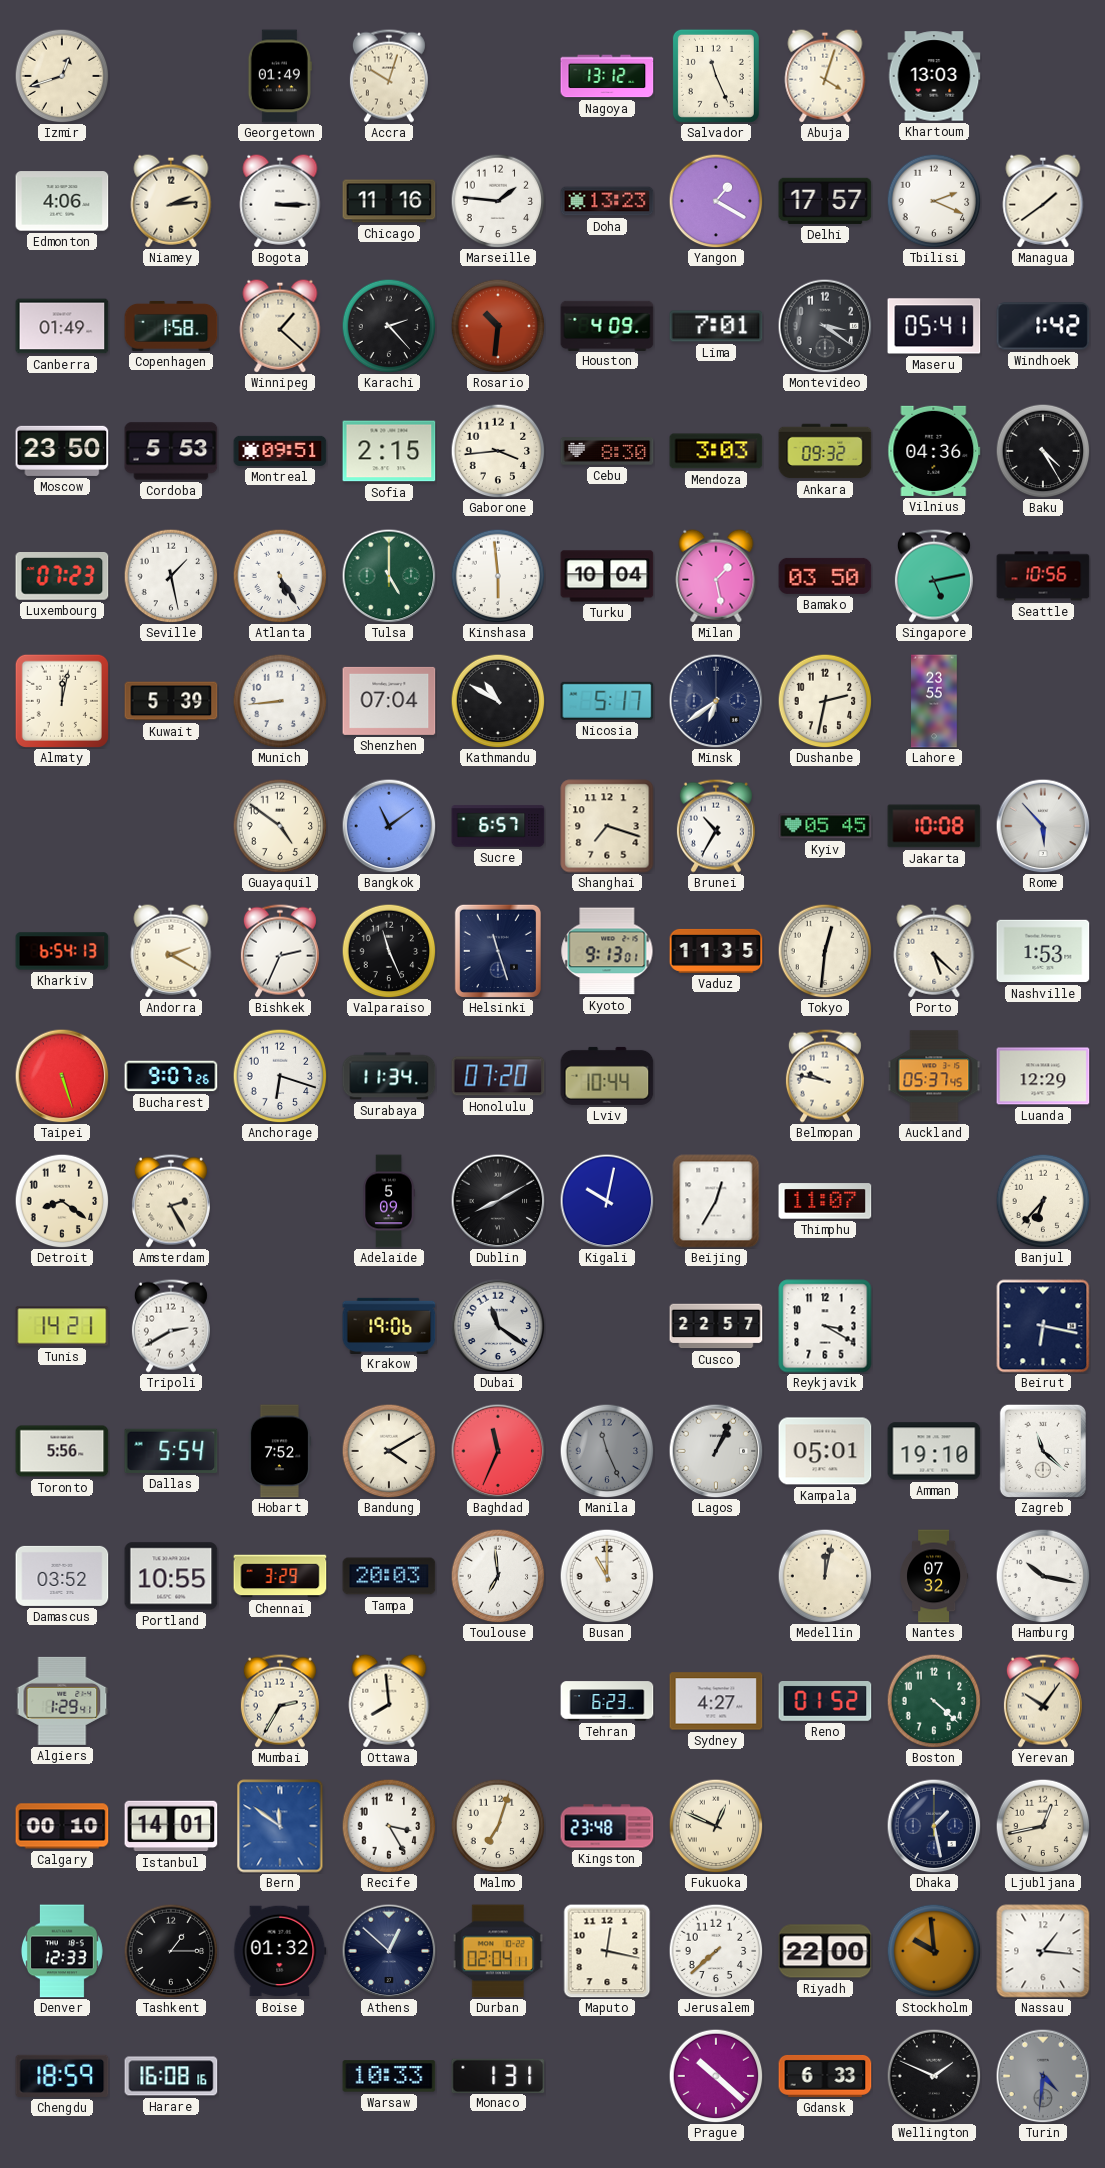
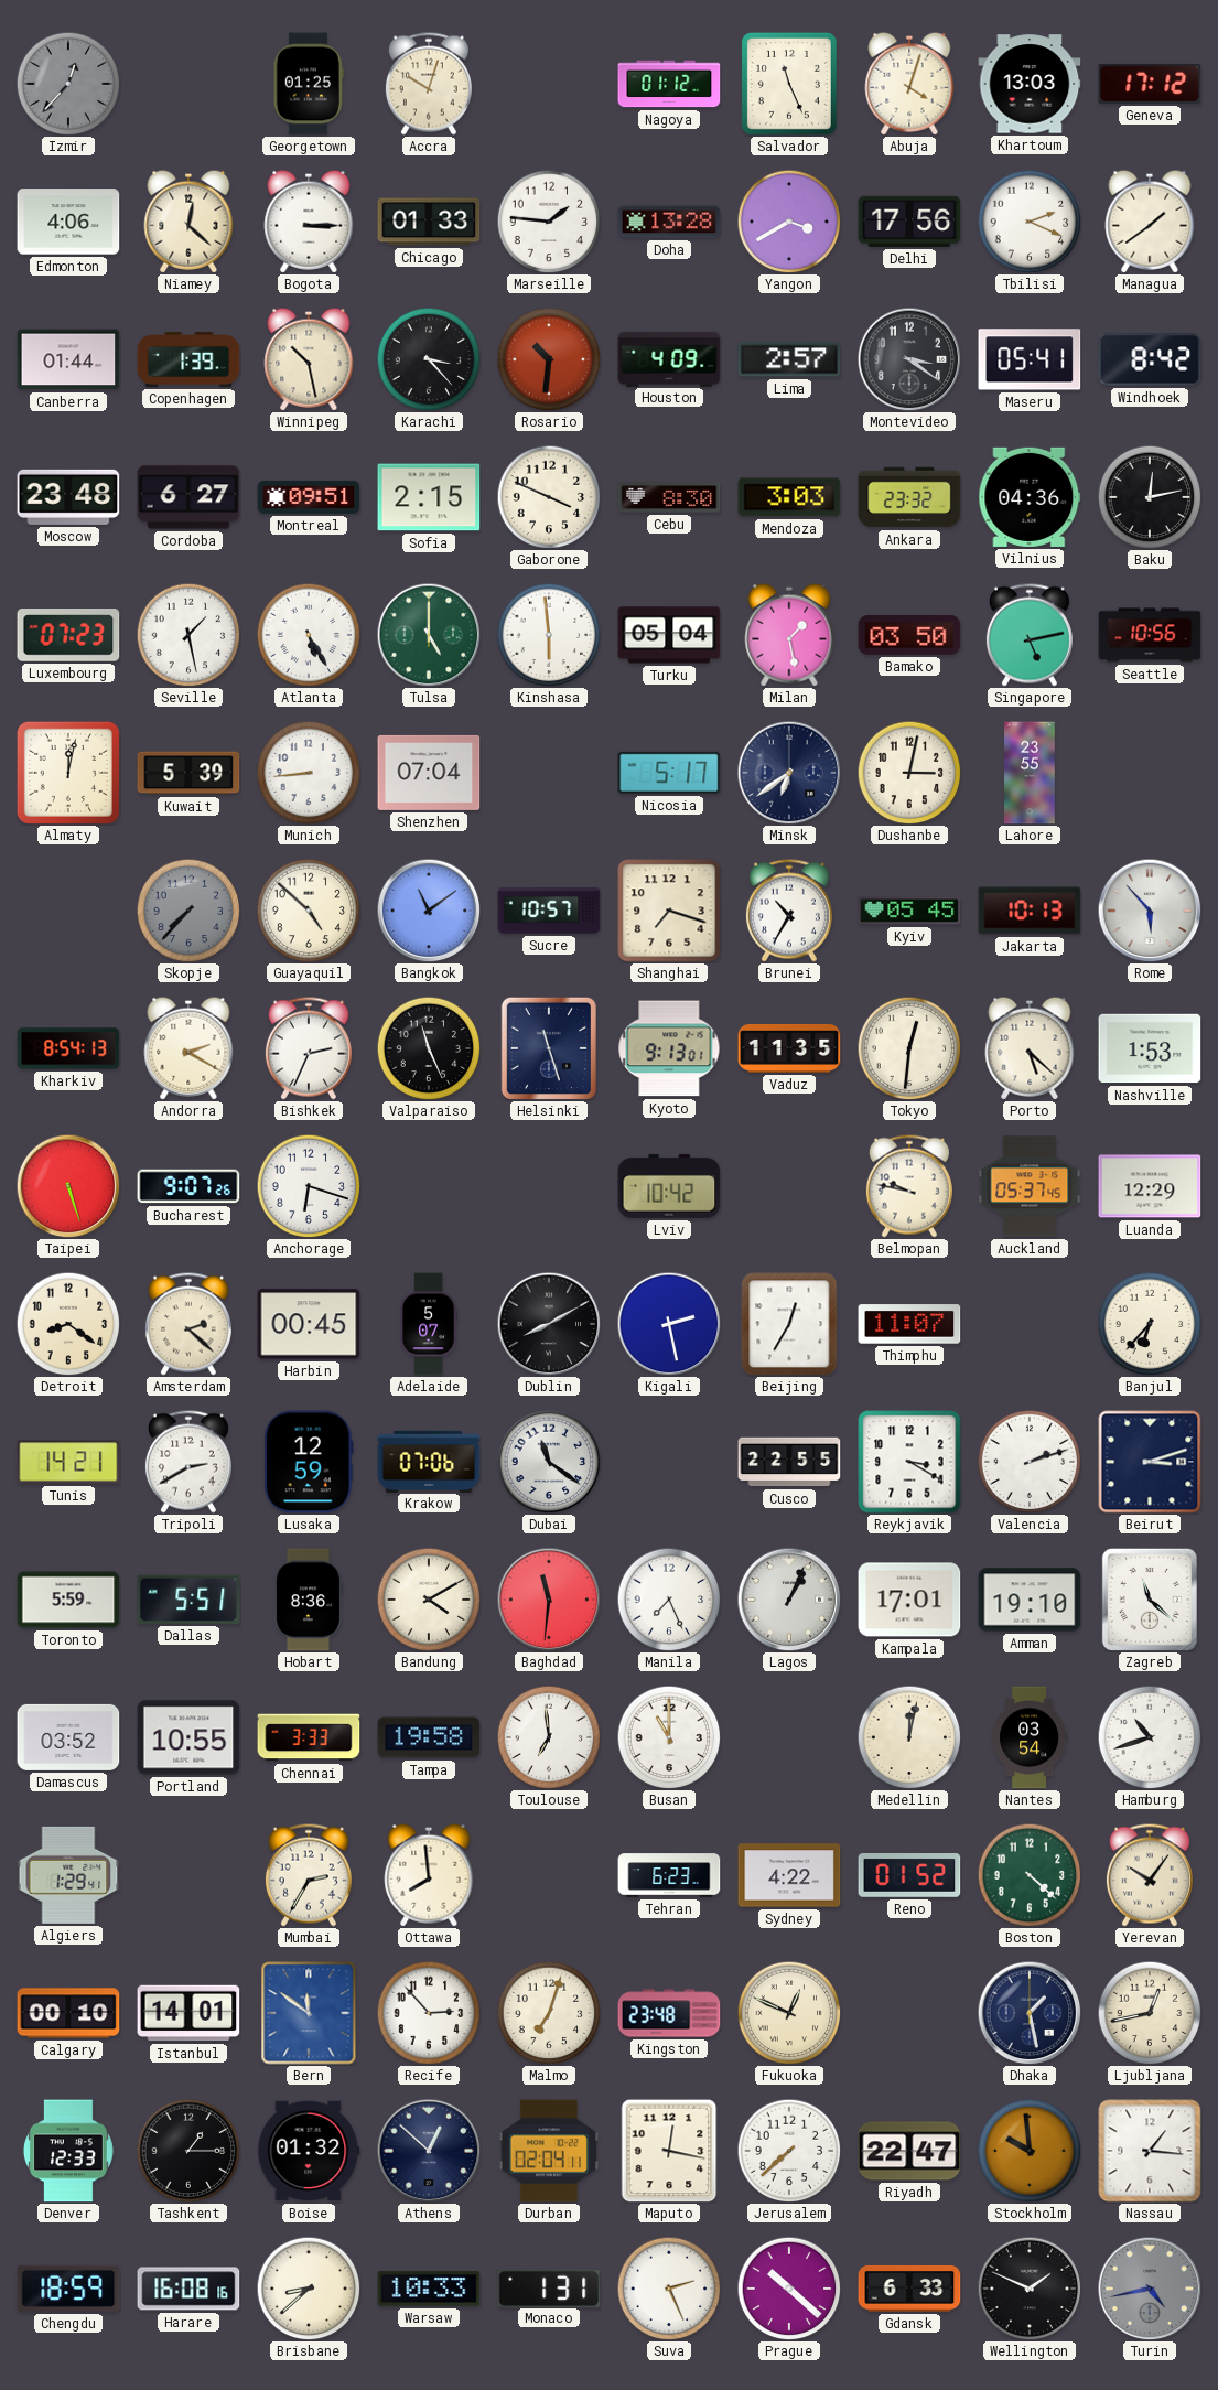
Izmir: 12:42 -> 12:37 (68, 84)
Izmir dial: cream -> grey (68, 84)
Georgetown: 01:49 -> 01:25 (309, 84)
Nagoya: 13:12 -> 01:12 (669, 84)
Geneva: none -> 17:12 (1150, 84)
Niamey: 2:14 -> 12:22 (188, 222)
Chicago: 11:16 -> 01:33 (429, 222)
Doha: 13:23 -> 13:28 (669, 222)
Yangon: 1:20 -> 3:40 (789, 222)
Delhi: 17:57 -> 17:56 (909, 222)
Canberra: 01:49 -> 01:44 (68, 359)
Copenhagen: 1:58 -> 1:39 (188, 359)
Winnipeg: 1:22 -> 10:28 (309, 359)
Karachi: 2:23 -> 3:23 (429, 359)
Lima: 7:01 -> 2:57 (789, 359)
Windhoek: 1:42 -> 8:42 (1150, 359)
Moscow: 23:50 -> 23:48 (68, 497)
Cordoba: 5:53 -> 6:27 (188, 497)
Gaborone: 3:44 -> 3:49 (549, 497)
Ankara: 09:32 -> 23:32 (909, 497)
Baku: 4:25 -> 12:13 (1150, 497)
Turku: 10:04 -> 05:04 (669, 635)
Kathmandu: 10:50 -> none (498, 701)
Dushanbe: 2:32 -> 3:02 (909, 773)
Skopje: none -> 7:37 (188, 911)
Guayaquil: 4:51 -> 4:52 (309, 911)
Sucre: 6:57 -> 10:57 (549, 911)
Jakarta: 10:08 -> 10:13 (1030, 911)
Kharkiv: 6:54 -> 8:54 (68, 1048)
Surabaya: 11:34 -> none (389, 1076)
Honolulu: 07:20 -> none (498, 1076)
Lviv: 10:44 -> 10:42 (669, 1186)
Amsterdam: 2:25 -> 2:22 (188, 1324)
Harbin: none -> 00:45 (309, 1324)
Adelaide: 5:09 -> 5:07 (429, 1324)
Kigali: 10:02 -> 2:28 (669, 1324)
Lusaka: none -> 12:59 (309, 1462)
Krakow: 19:06 -> 07:06 (429, 1461)
Cusco: 22:57 -> 22:55 (789, 1462)
Valencia: none -> 2:12 (1030, 1462)
Beirut: 6:17 -> 3:12 (1150, 1462)
Toronto: 5:56 -> 5:59 (68, 1600)
Dallas: 5:54 -> 5:51 (188, 1600)
Hobart: 7:52 -> 8:36 (309, 1600)
Baghdad: 11:34 -> 11:31 (549, 1600)
Manila: 11:26 -> 7:26 (669, 1600)
Manila dial: grey -> white (669, 1600)
Kampala: 05:01 -> 17:01 (909, 1600)
Chennai: 3:29 -> 3:33 (309, 1737)
Tampa: 20:03 -> 19:58 (429, 1737)
Nantes: 07:32 -> 03:54 (1030, 1737)
Hamburg: 10:17 -> 10:42 (1150, 1737)
Sydney: 4:27 -> 4:22 (789, 1875)
Recife: 3:25 -> 2:53 (429, 2013)
Riyadh: 22:00 -> 22:47 (909, 2151)
Brisbane: none -> 8:38 (309, 2289)
Suva: none -> 2:26 (669, 2289)
Turin: 4:31 -> 4:43 (1150, 2289)
